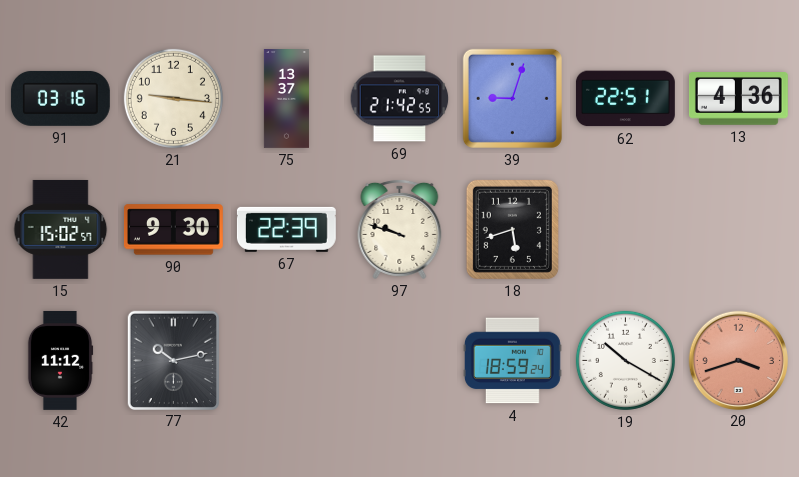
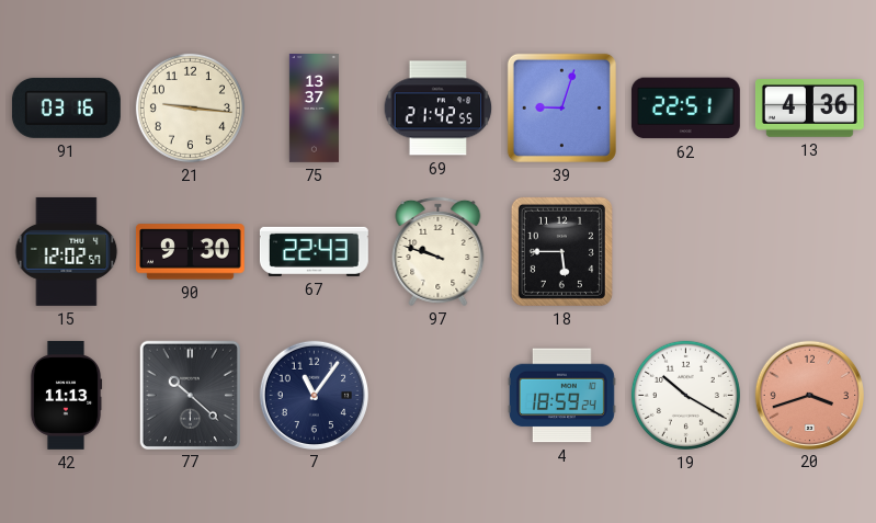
15: 15:02 -> 12:02 (67, 251)
67: 22:39 -> 22:43 (314, 251)
18: 5:42 -> 5:45 (561, 251)
42: 11:12 -> 11:13 (66, 395)
77: 10:13 -> 10:22 (190, 395)
7: none -> 11:06 (314, 395)
